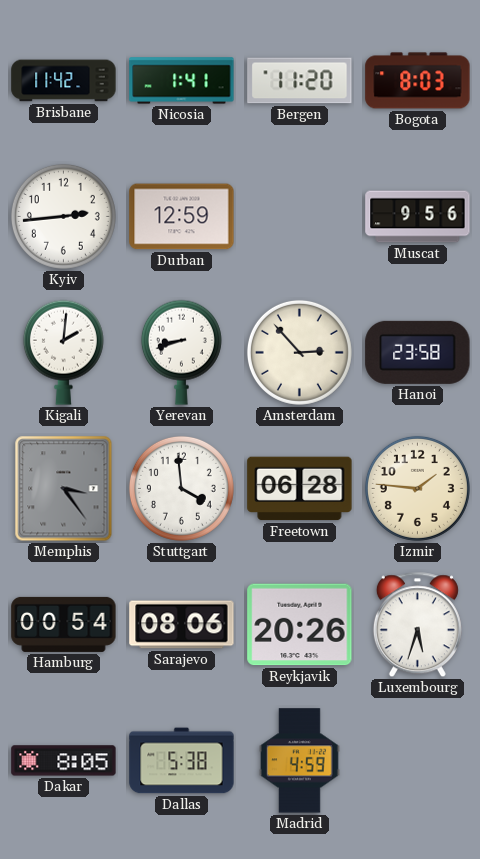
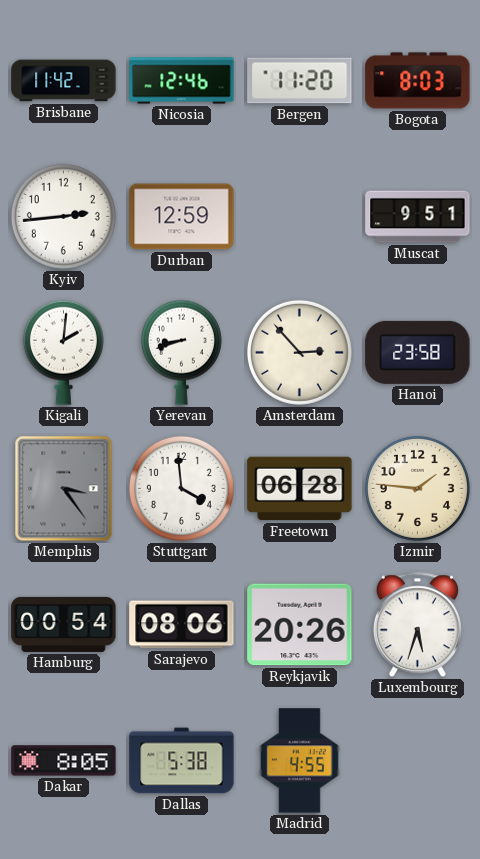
Nicosia: 1:41 -> 12:46 (182, 81)
Muscat: 9:56 -> 9:51 (418, 217)
Madrid: 4:59 -> 4:55 (300, 761)
